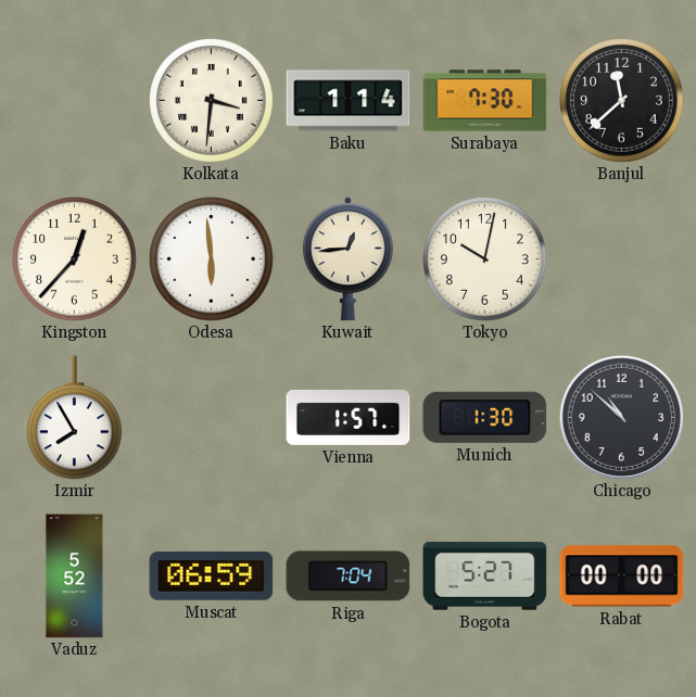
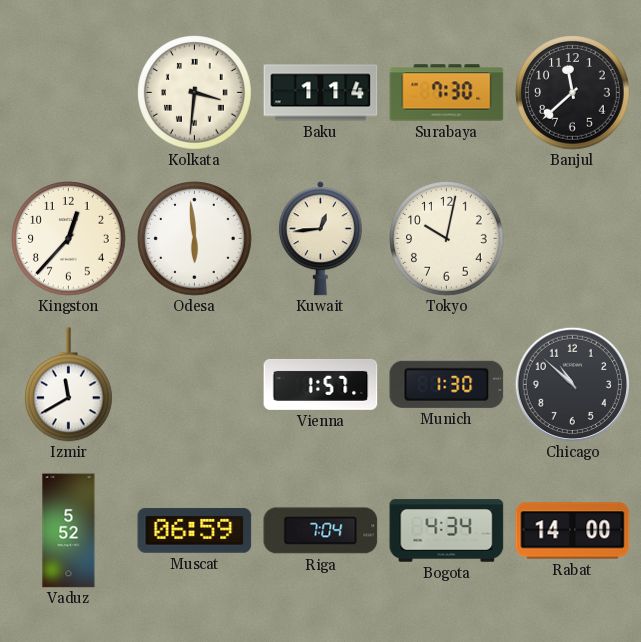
Izmir: 7:55 -> 11:40 (69, 385)
Bogota: 5:27 -> 4:34 (447, 531)
Rabat: 00:00 -> 14:00 (573, 531)
